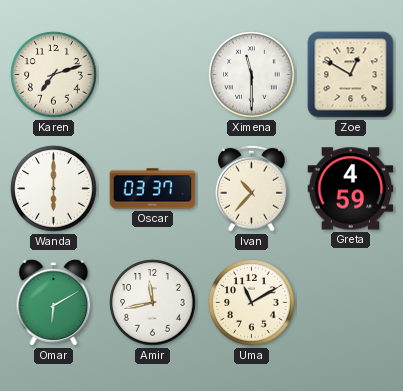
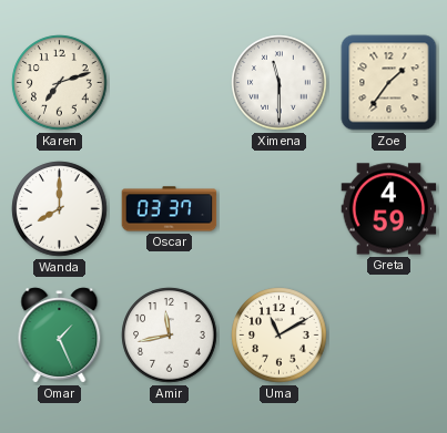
Zoe: 12:50 -> 1:36 (389, 83)
Wanda: 6:00 -> 8:00 (60, 209)
Ivan: 10:37 -> none (251, 188)
Omar: 6:10 -> 1:26 (60, 336)
